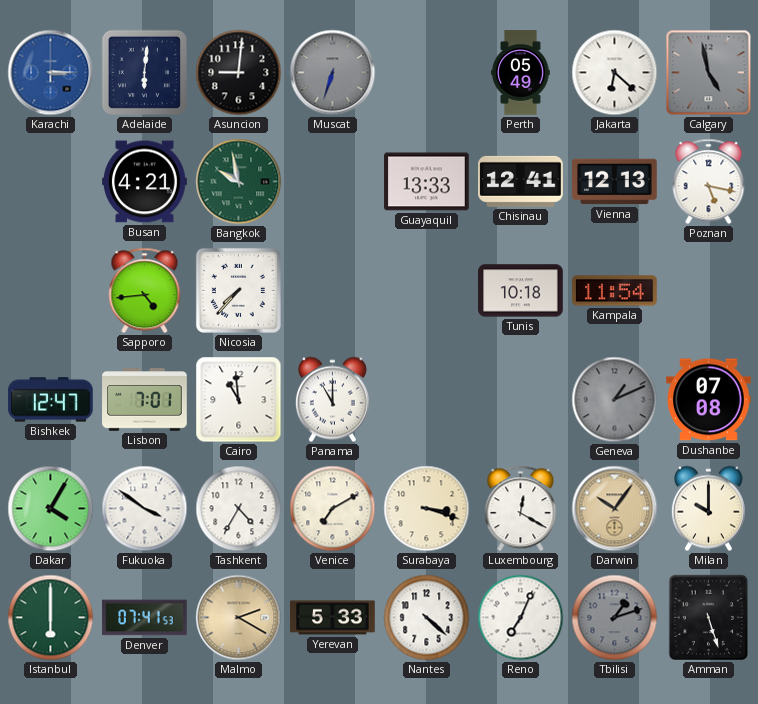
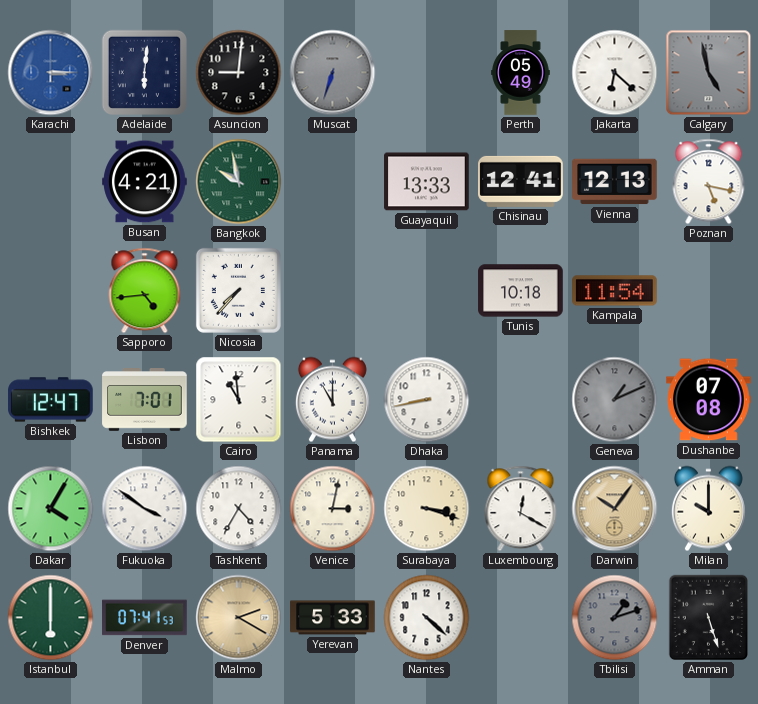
Dhaka: none -> 8:43 (427, 400)
Venice: 7:10 -> 3:02 (333, 509)
Reno: 7:04 -> none (521, 618)
